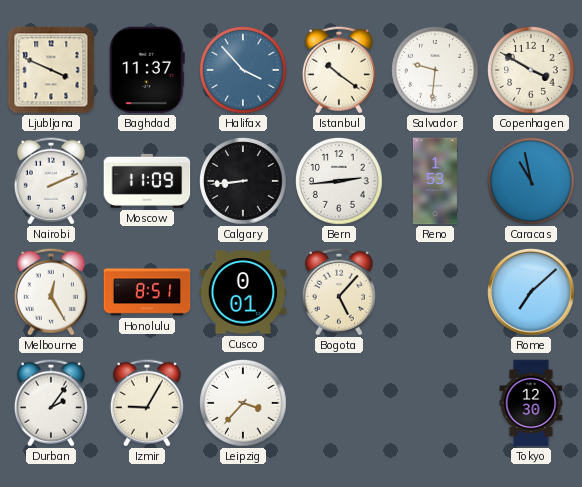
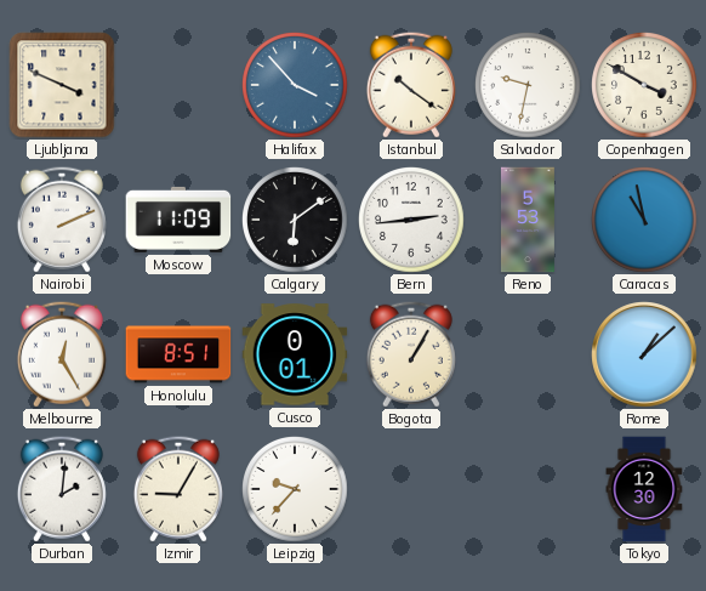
Baghdad: 11:37 -> none (147, 70)
Salvador: 9:31 -> 9:32 (528, 85)
Calgary: 8:44 -> 6:09 (295, 220)
Reno: 1:53 -> 5:53 (528, 220)
Bogota: 5:07 -> 1:05 (411, 354)
Rome: 7:08 -> 1:08 (644, 354)
Durban: 2:06 -> 2:01 (62, 489)
Leipzig: 3:37 -> 9:37 (295, 489)
